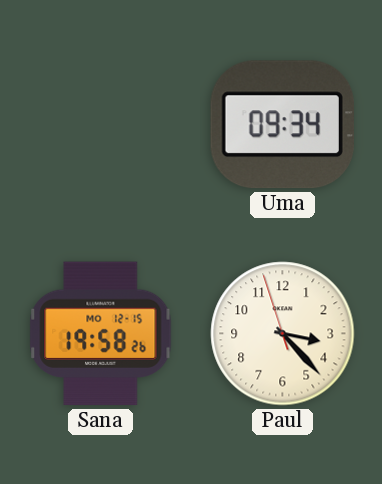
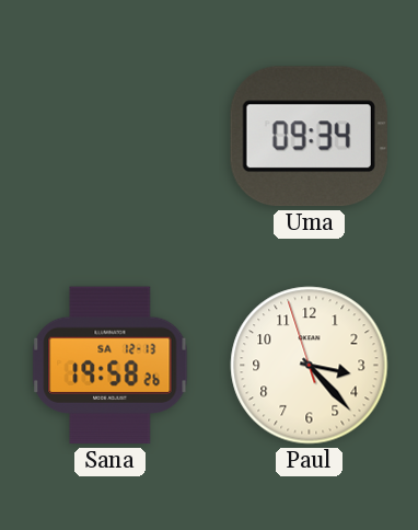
Sana date: MO 12-15 -> SA 12-13 (111, 366)
